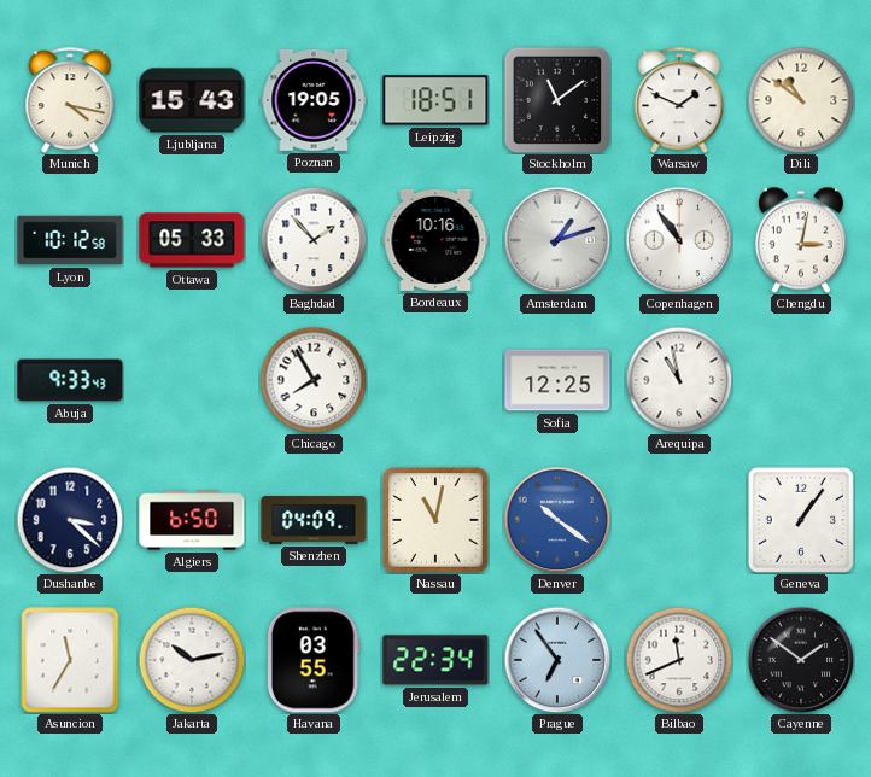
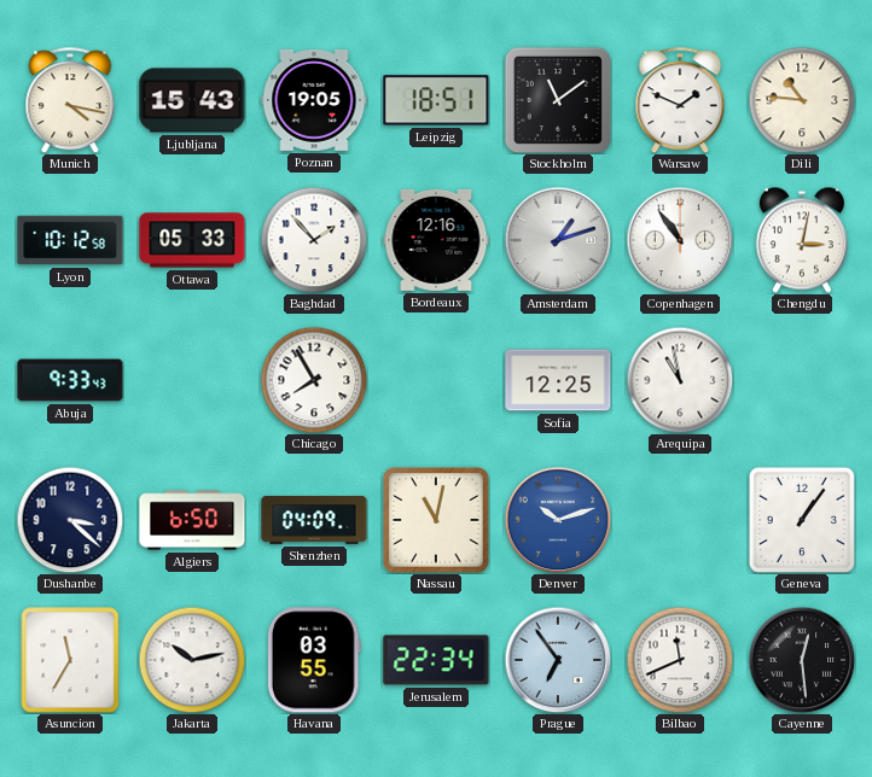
Dili: 10:51 -> 10:46 (802, 100)
Bordeaux: 10:16 -> 12:16 (436, 240)
Denver: 10:21 -> 10:12 (558, 520)
Cayenne: 1:51 -> 12:29 (802, 660)
